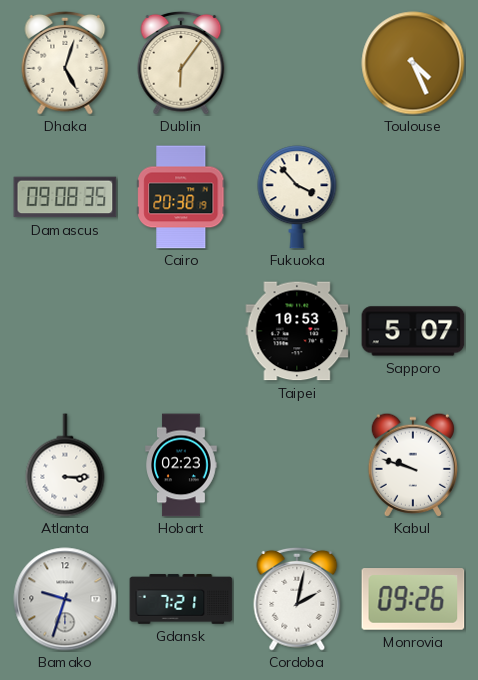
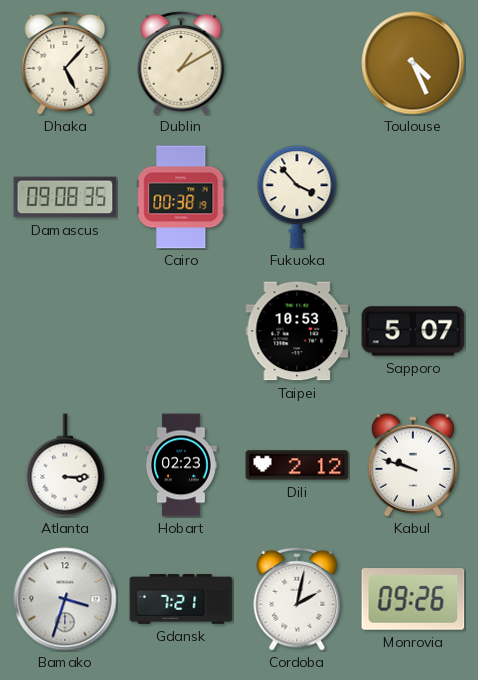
Dhaka: 5:03 -> 5:07 (65, 63)
Dublin: 6:06 -> 1:10 (181, 63)
Cairo: 20:38 -> 00:38 (181, 197)
Dili: none -> 2:12 (297, 465)
Bamako: 9:33 -> 3:33 (65, 599)
